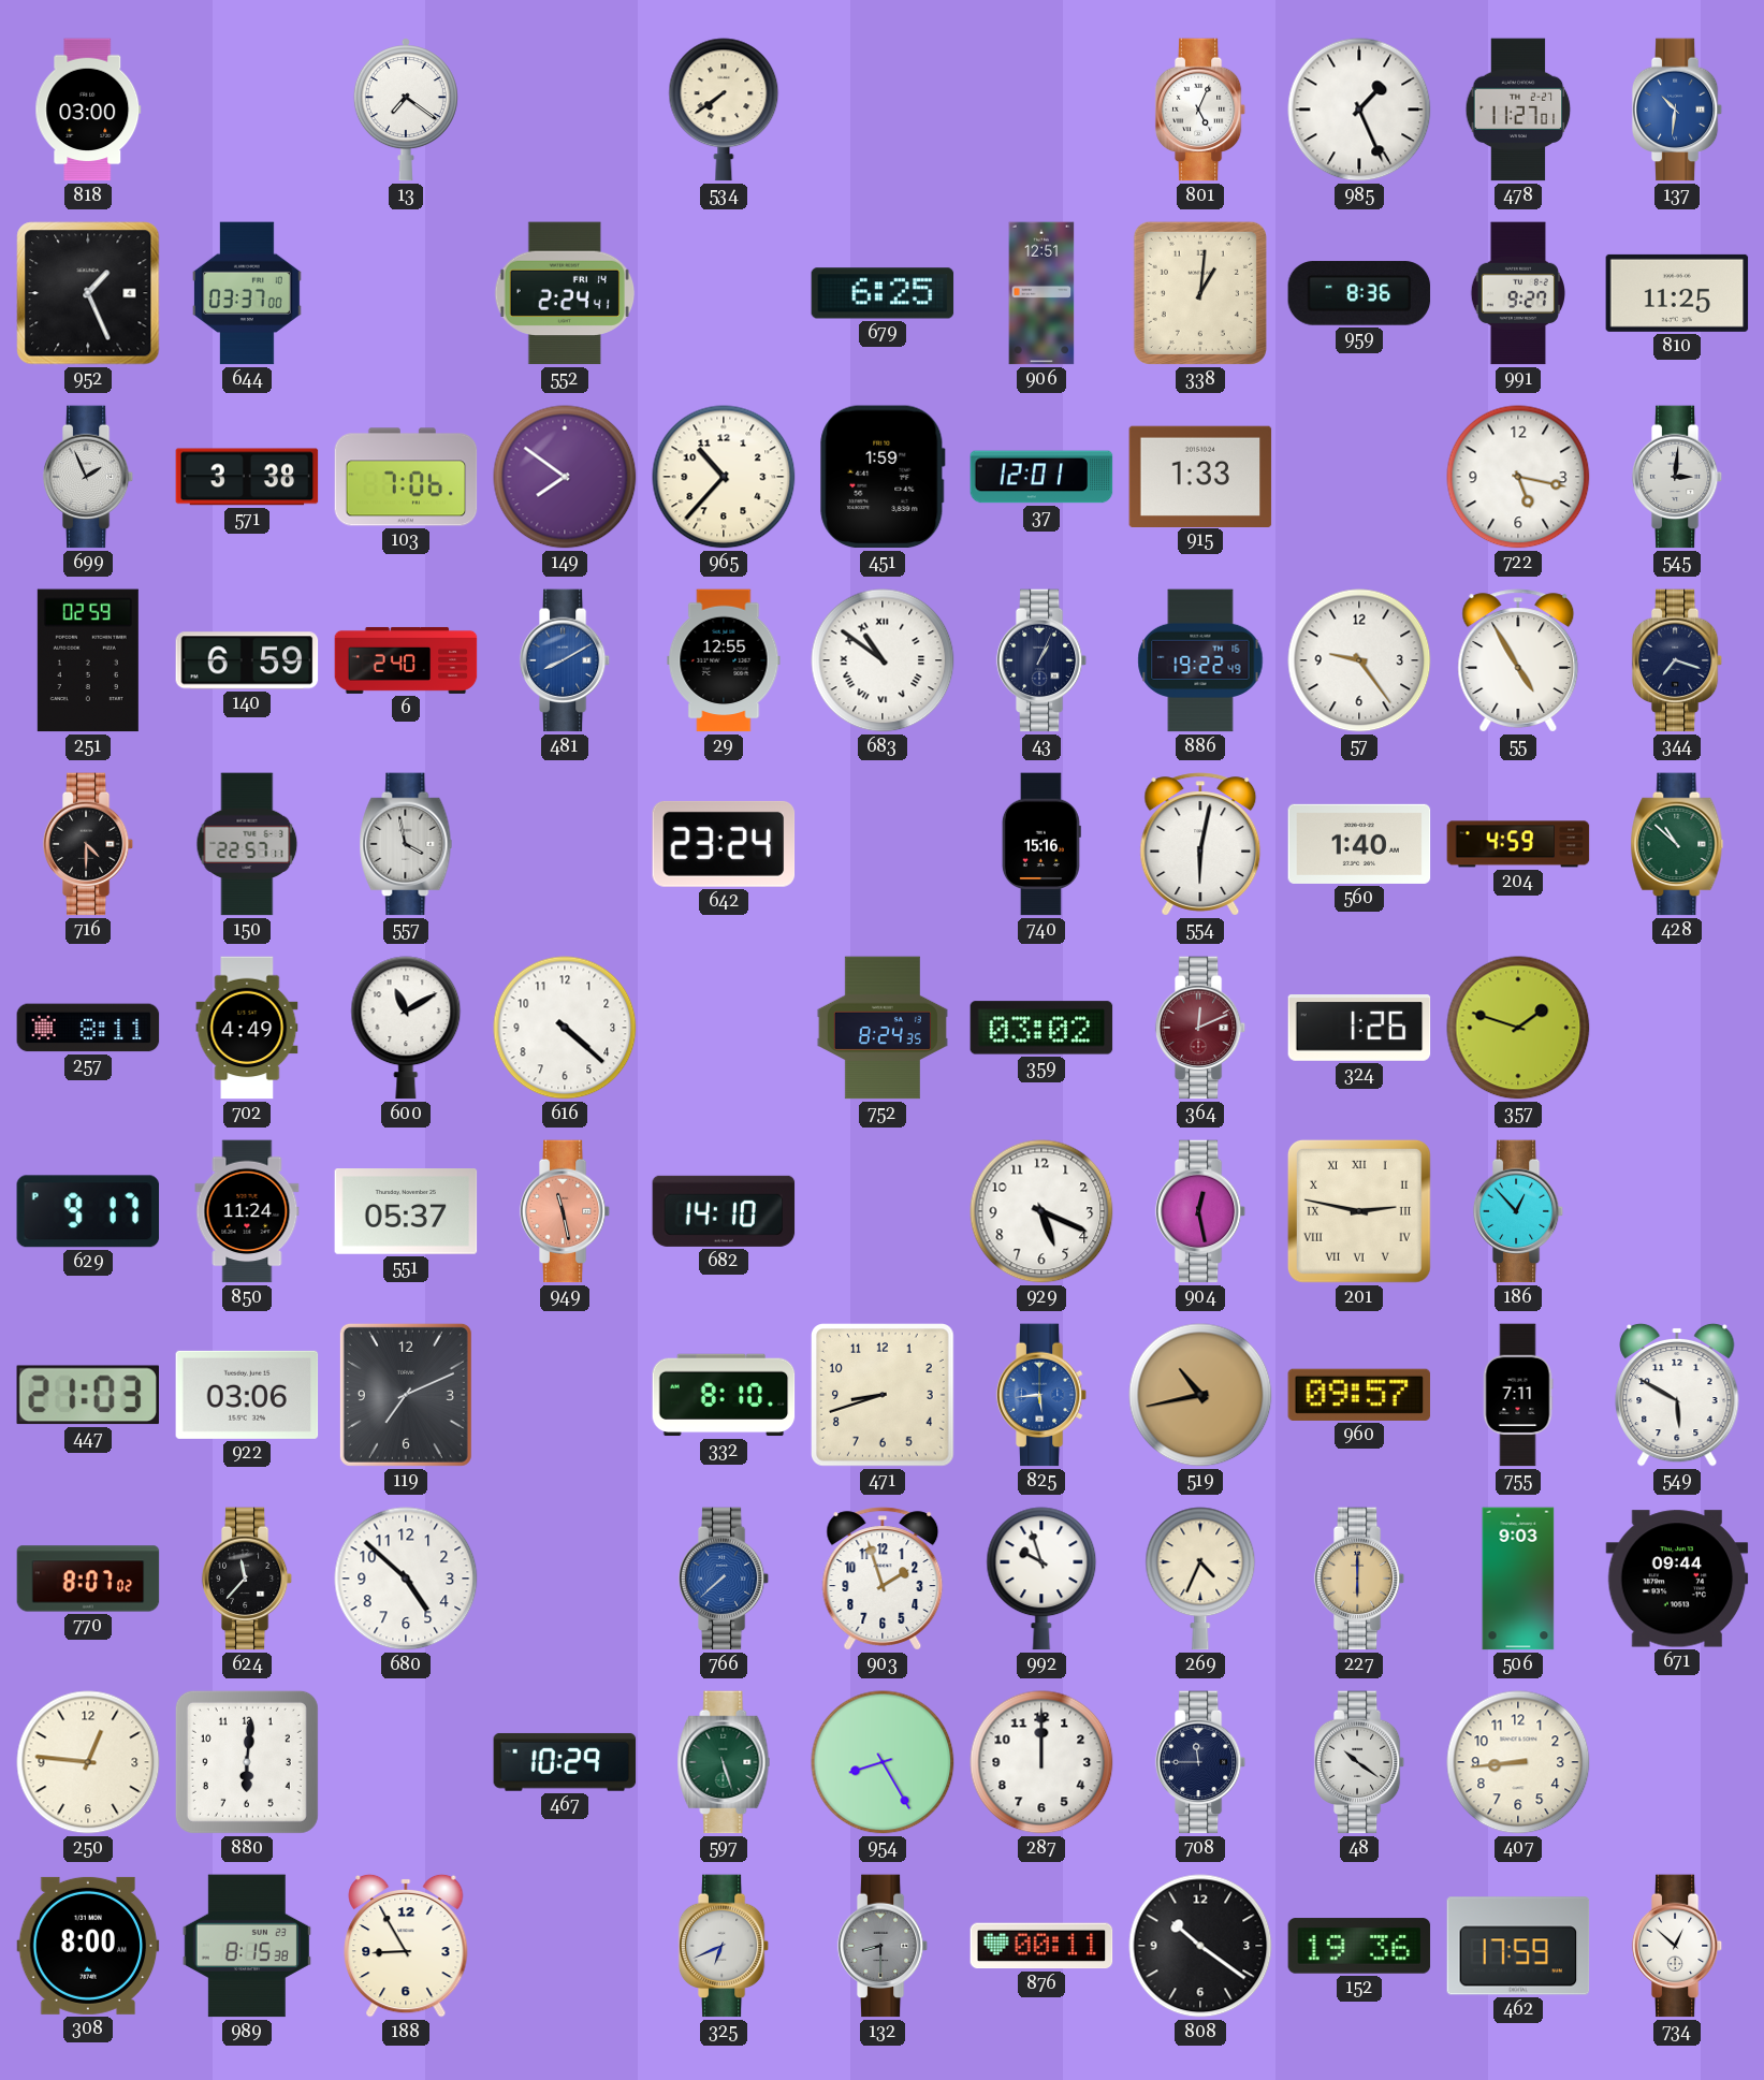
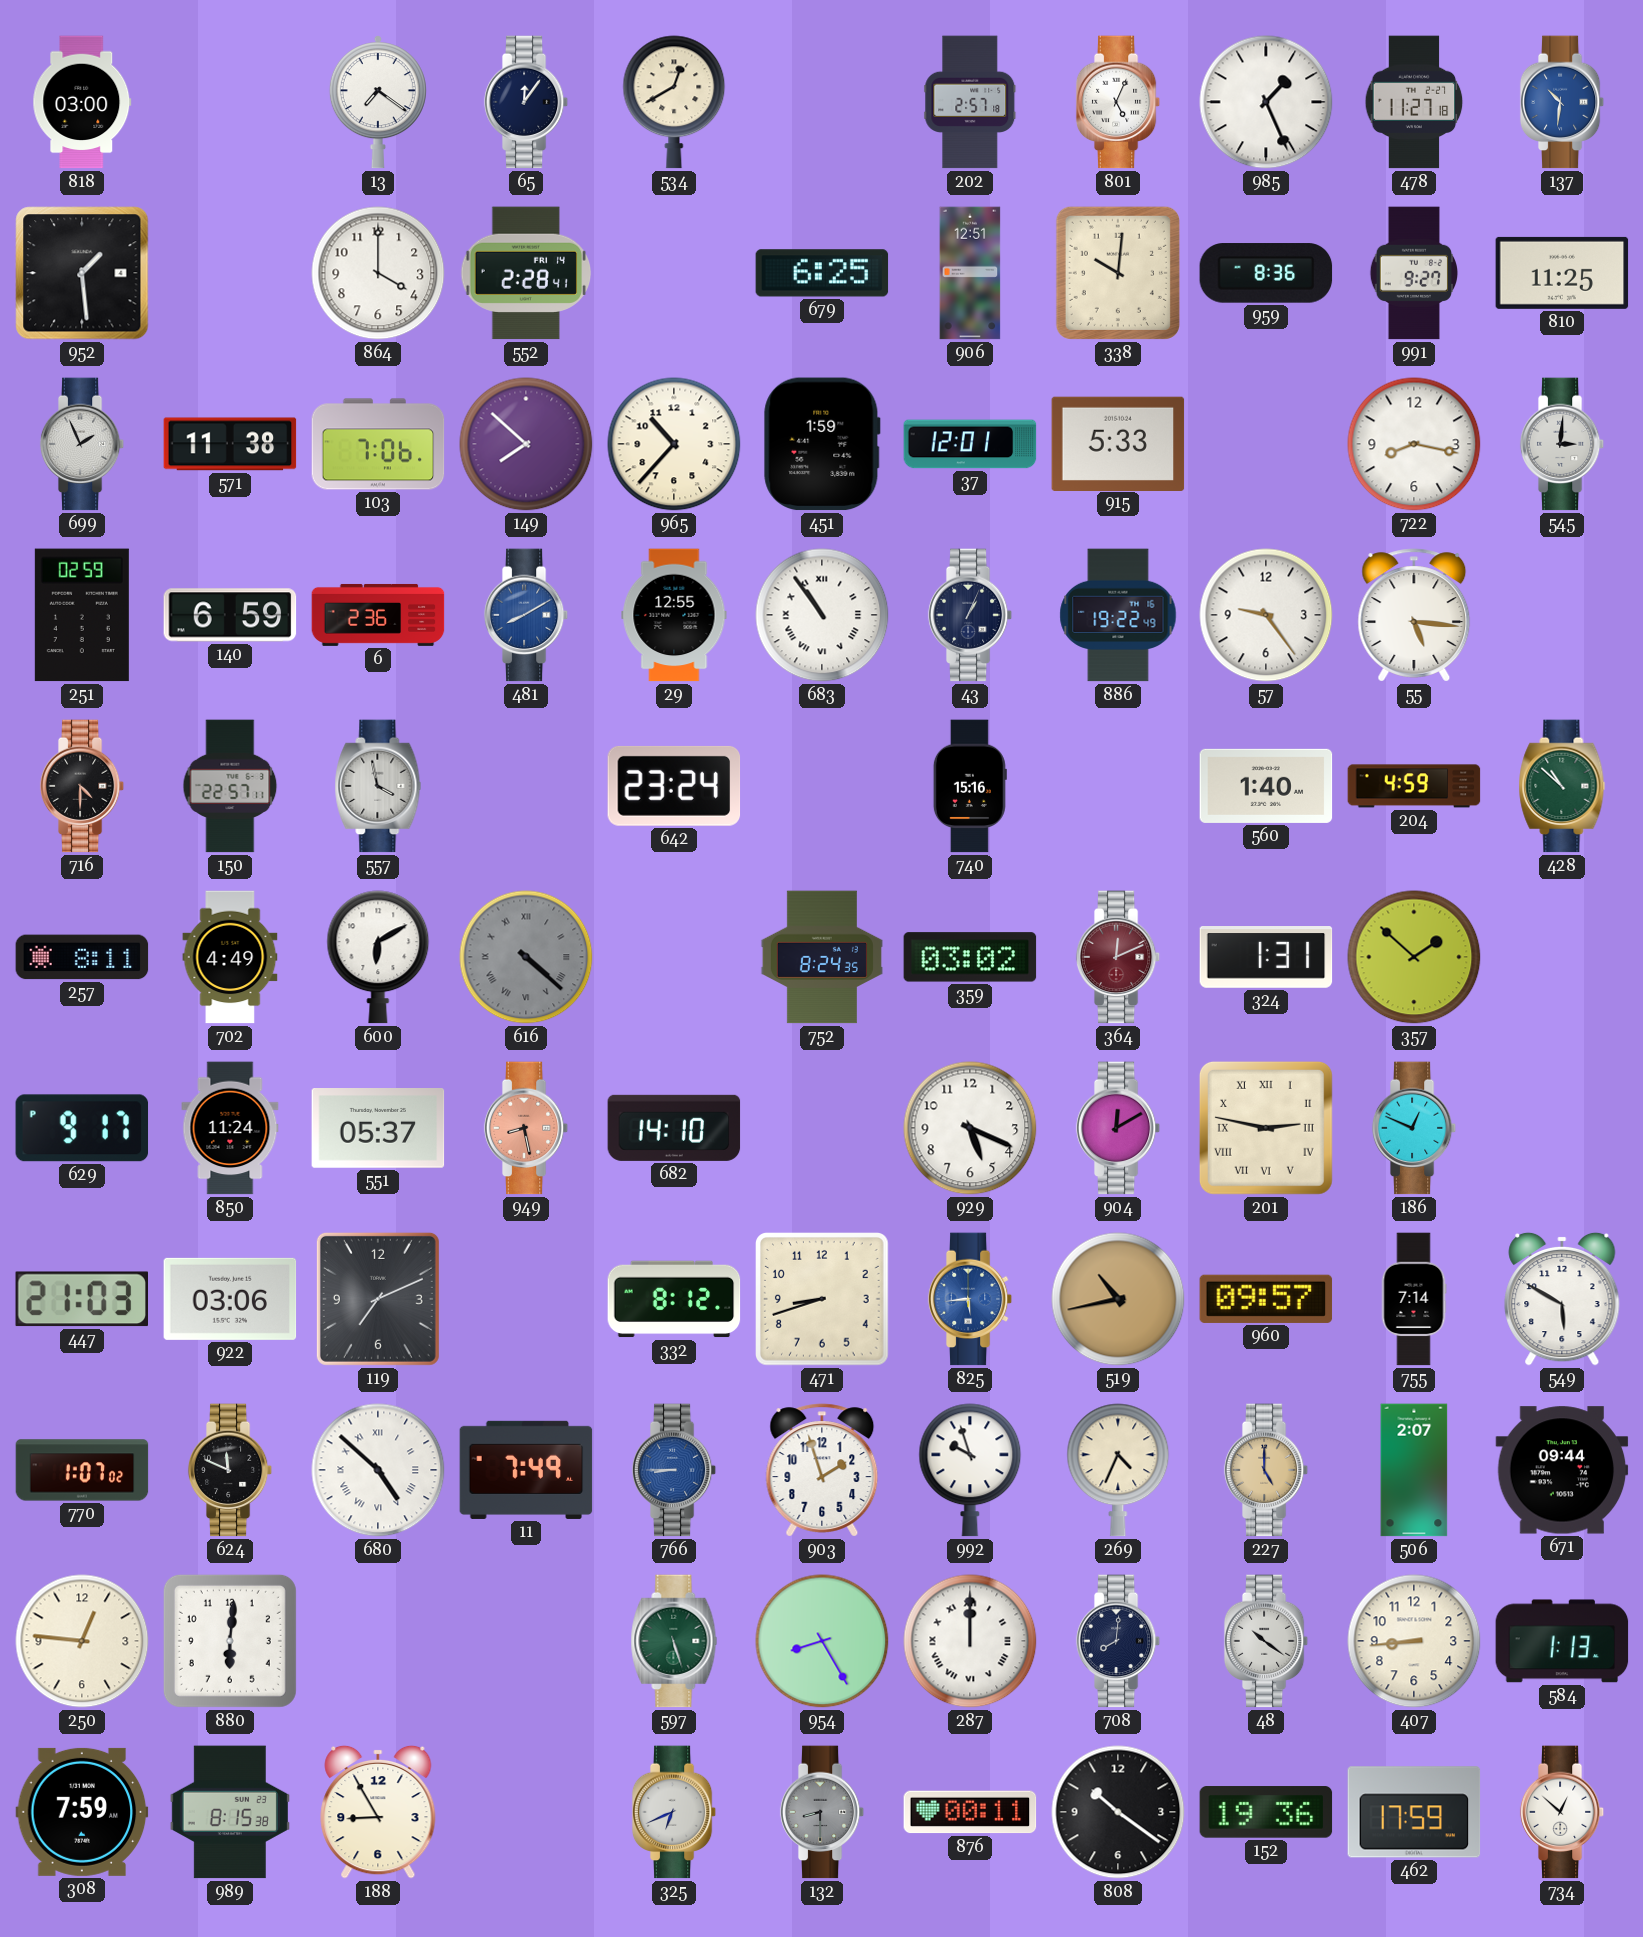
65: none -> 12:06 (526, 102)
534: 7:39 -> 12:40 (674, 102)
202: none -> 2:57 (970, 102)
478: 11:27:01 -> 11:27:18 (1414, 102)
952: 1:26 -> 1:29 (82, 273)
644: 03:37 -> none (247, 293)
864: none -> 4:00 (378, 273)
552: 2:24 -> 2:28 (526, 273)
338: 1:01 -> 10:01 (1118, 273)
571: 3:38 -> 11:38 (230, 444)
149: 7:51 -> 7:52 (526, 444)
915: 1:33 -> 5:33 (1118, 443)
722: 5:17 -> 8:17 (1414, 444)
6: 2:40 -> 2:36 (378, 615)
683: 10:51 -> 10:54 (822, 615)
55: 4:55 -> 5:16 (1414, 615)
344: 7:18 -> none (1677, 660)
554: 6:02 -> none (1200, 844)
600: 11:10 -> 6:10 (378, 957)
616 dial: white -> grey (526, 957)
616 numerals: Arabic -> Roman (526, 957)
324: 1:26 -> 1:31 (1266, 958)
357: 1:48 -> 1:52 (1414, 957)
949: 11:28 -> 8:28 (526, 1128)
904: 12:28 -> 12:10 (1118, 1128)
186: 12:53 -> 12:49 (1414, 1128)
332: 8:10 -> 8:12 (674, 1299)
755: 7:11 -> 7:14 (1414, 1299)
770: 8:07 -> 1:07 (82, 1470)
624: 11:37 -> 11:49 (230, 1470)
680 numerals: Arabic -> Roman (378, 1470)
11: none -> 7:49 (526, 1470)
766: 7:38 -> 8:45 (674, 1470)
227: 6:00 -> 5:00 (1266, 1470)
506: 9:03 -> 2:07 (1414, 1470)
467: 10:29 -> none (565, 1762)
287 numerals: Arabic -> Roman (970, 1641)
708: 11:45 -> 8:01 (1118, 1641)
584: none -> 1:13 (1562, 1641)
308: 8:00 -> 7:59 (82, 1812)
